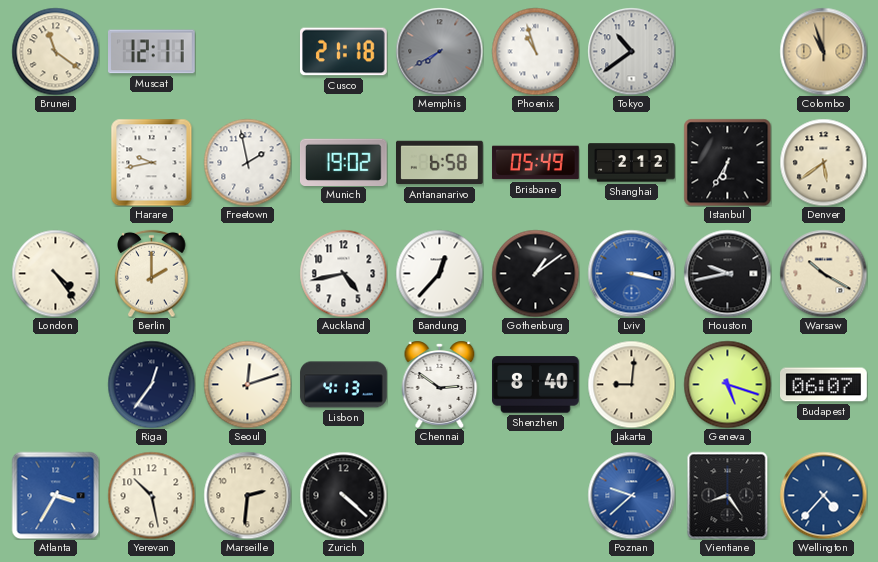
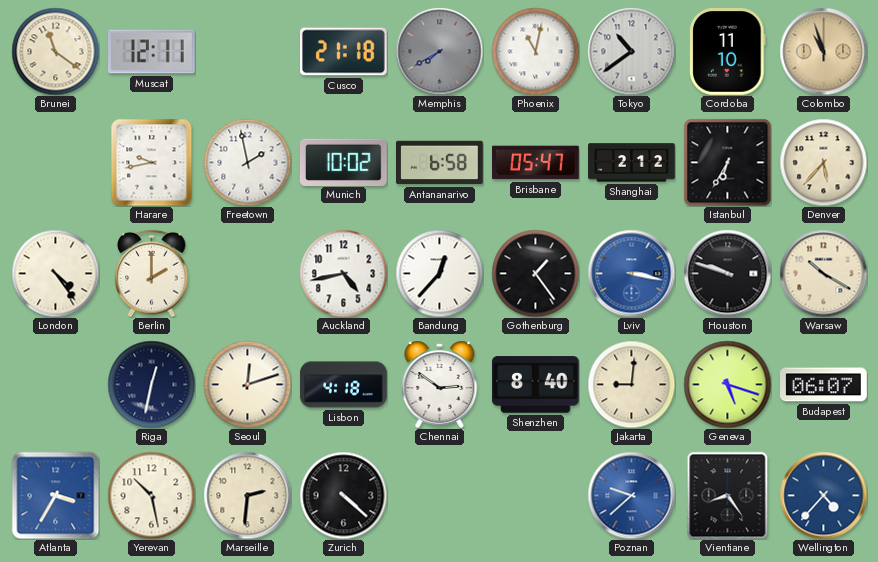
Phoenix: 10:57 -> 11:02 (535, 51)
Cordoba: none -> 11:10 (728, 52)
Munich: 19:02 -> 10:02 (343, 162)
Brisbane: 05:49 -> 05:47 (536, 163)
Denver: 5:39 -> 5:37 (823, 162)
Gothenburg: 1:09 -> 1:24 (535, 273)
Houston: 9:43 -> 9:48 (727, 273)
Riga: 12:36 -> 12:32 (151, 384)
Lisbon: 4:13 -> 4:18 (344, 385)
